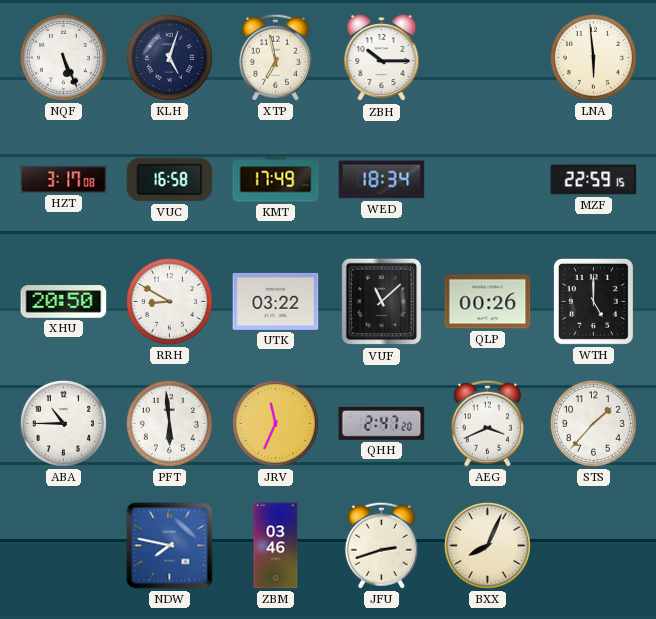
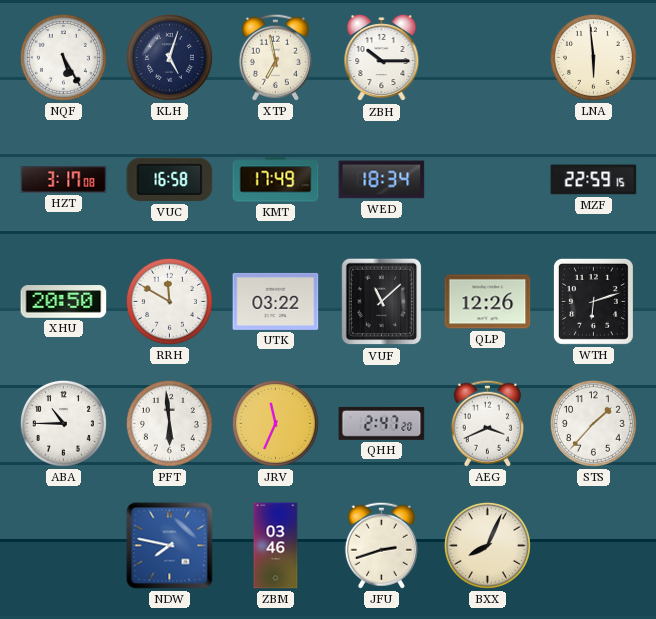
NQF: 5:26 -> 5:25 (63, 57)
RRH: 8:50 -> 11:50 (169, 301)
QLP: 00:26 -> 12:26 (488, 302)
WTH: 5:00 -> 6:12 (593, 301)
